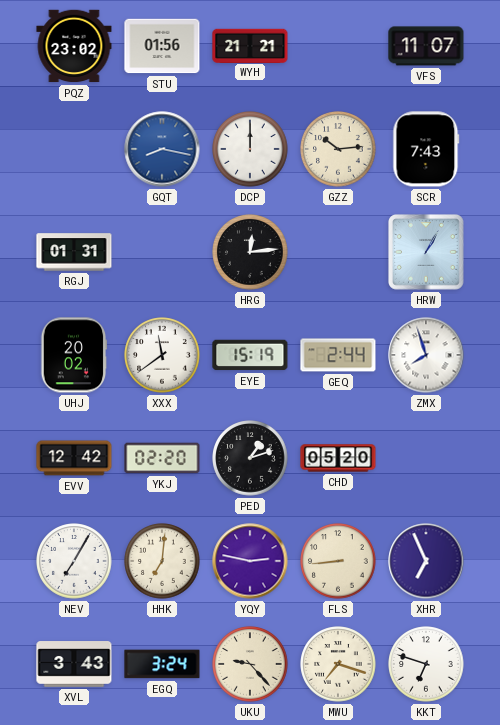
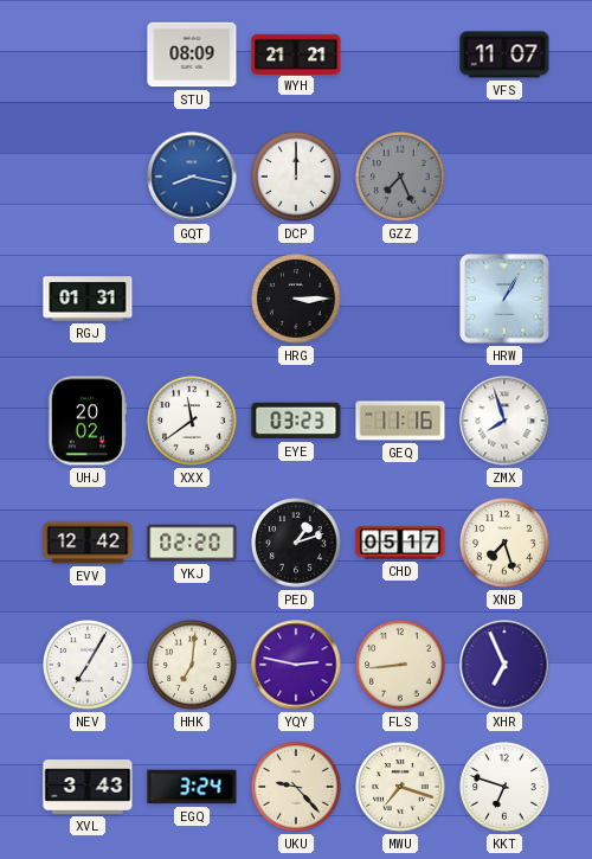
PQZ: 23:02 -> none (74, 46)
STU: 01:56 -> 08:09 (192, 55)
GZZ: 10:14 -> 7:26 (400, 177)
GZZ dial: cream -> grey (400, 177)
SCR: 7:43 -> none (426, 149)
HRG: 12:14 -> 3:15 (296, 299)
EYE: 15:19 -> 03:23 (296, 421)
GEQ: 2:44 -> 11:16 (400, 421)
CHD: 05:20 -> 05:17 (400, 543)
XNB: none -> 7:27 (504, 543)
